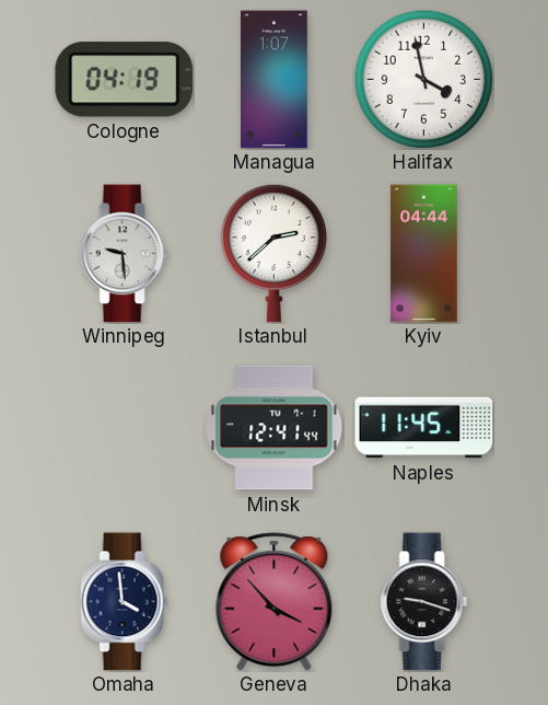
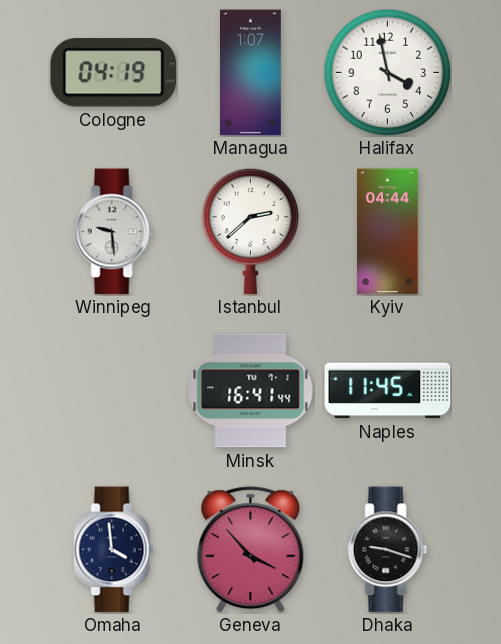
Minsk: 12:41 -> 16:41 (251, 391)
